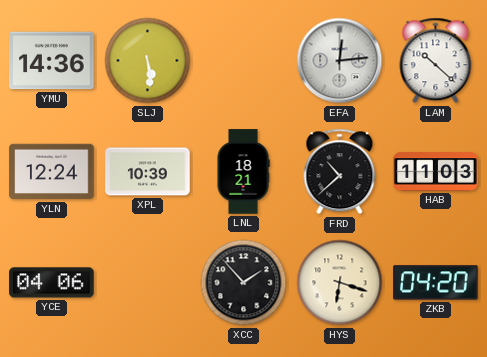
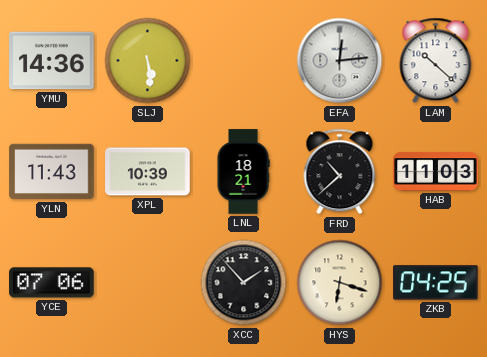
YLN: 12:24 -> 11:43 (52, 172)
YCE: 04:06 -> 07:06 (52, 283)
ZKB: 04:20 -> 04:25 (436, 283)
